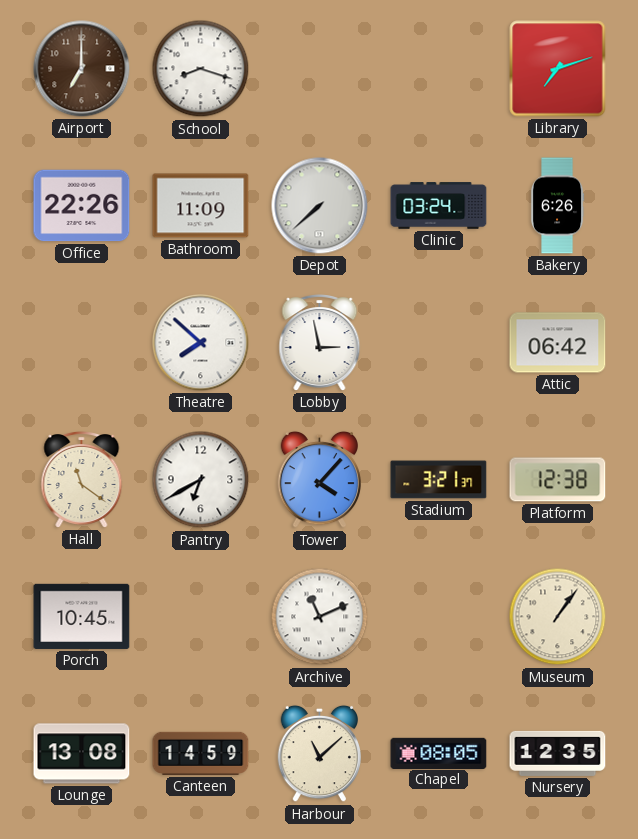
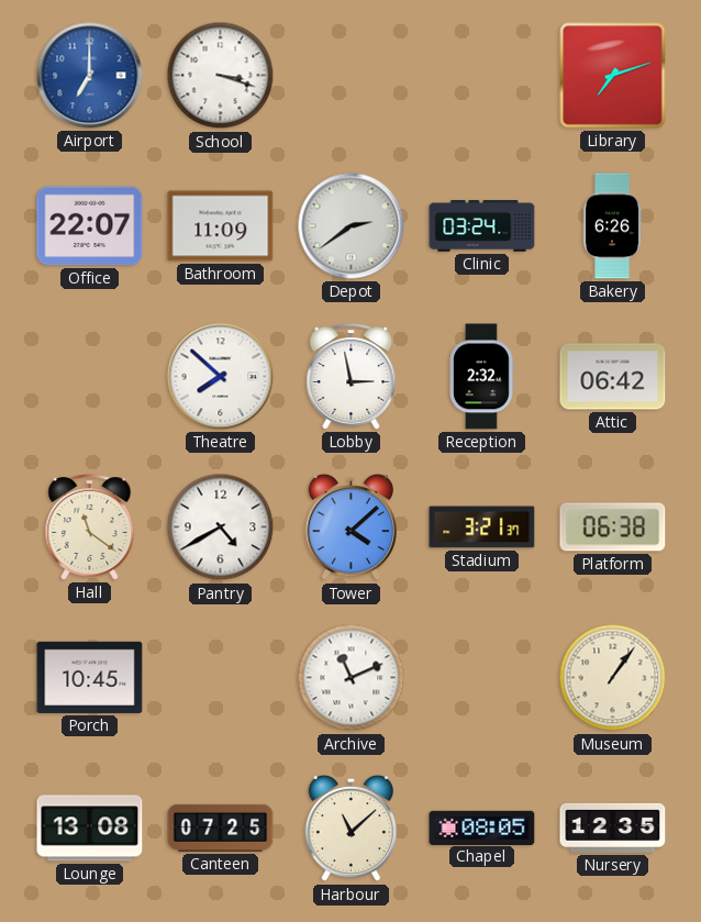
Airport dial: brown -> blue (90, 76)
School: 8:18 -> 3:18 (221, 76)
Office: 22:26 -> 22:07 (90, 226)
Depot: 7:38 -> 2:39 (352, 226)
Reception: none -> 2:32 (481, 377)
Pantry: 6:40 -> 4:40 (221, 527)
Tower: 4:07 -> 4:08 (350, 527)
Platform: 12:38 -> 06:38 (613, 527)
Canteen: 14:59 -> 07:25 (221, 827)
